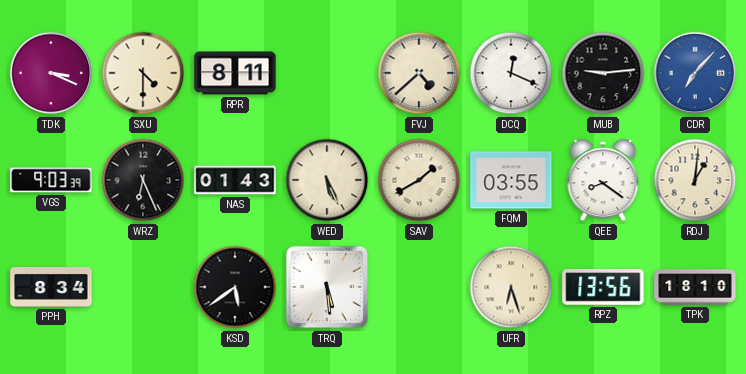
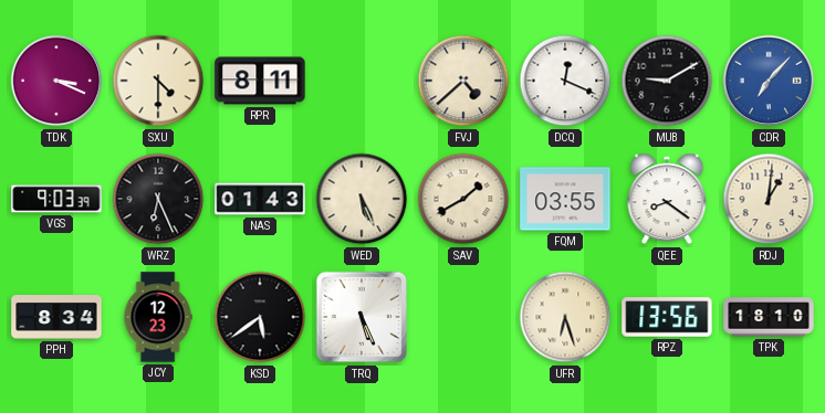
MUB: 9:14 -> 9:10 (667, 81)
JCY: none -> 12:23 (158, 317)
TRQ: 5:29 -> 5:26 (362, 317)
